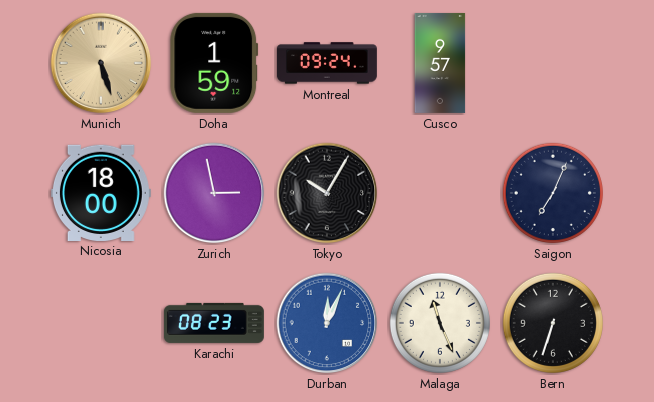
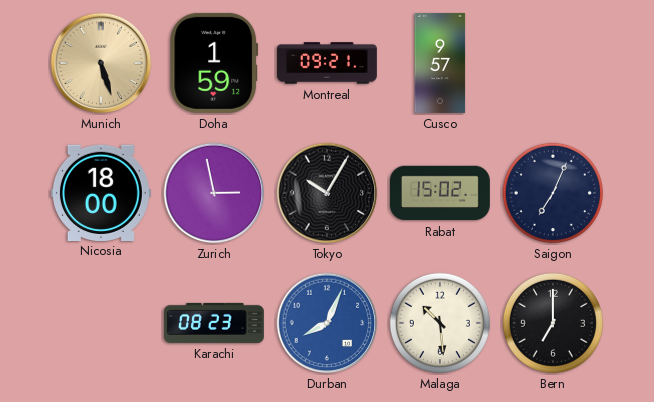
Montreal: 09:24 -> 09:21 (327, 63)
Rabat: none -> 15:02 (440, 193)
Durban: 12:04 -> 8:04 (327, 323)
Malaga: 11:26 -> 10:29 (440, 323)
Bern: 6:33 -> 7:00 (553, 323)
